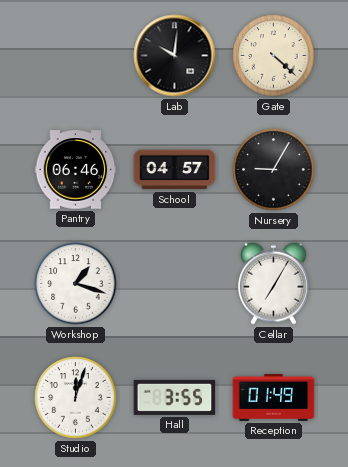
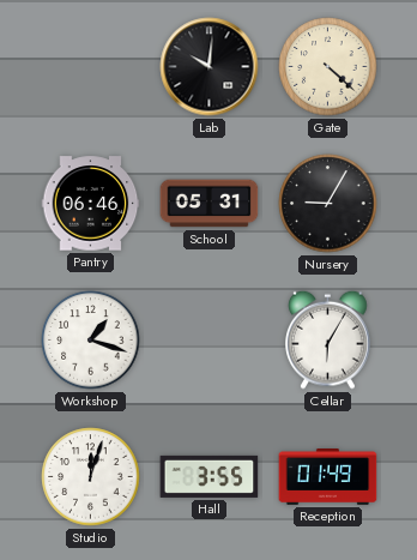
School: 04:57 -> 05:31 (210, 204)
Cellar: 7:05 -> 6:05 (328, 339)
